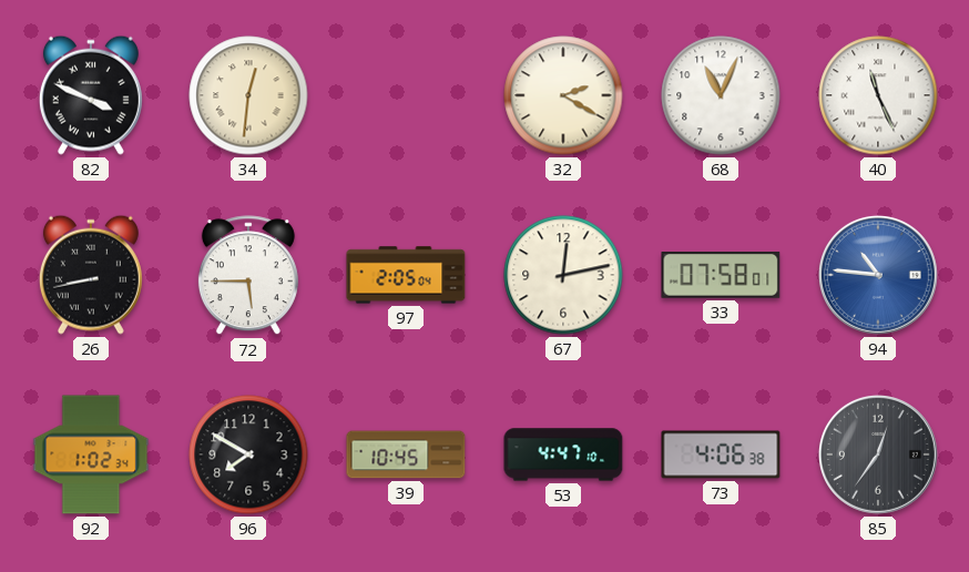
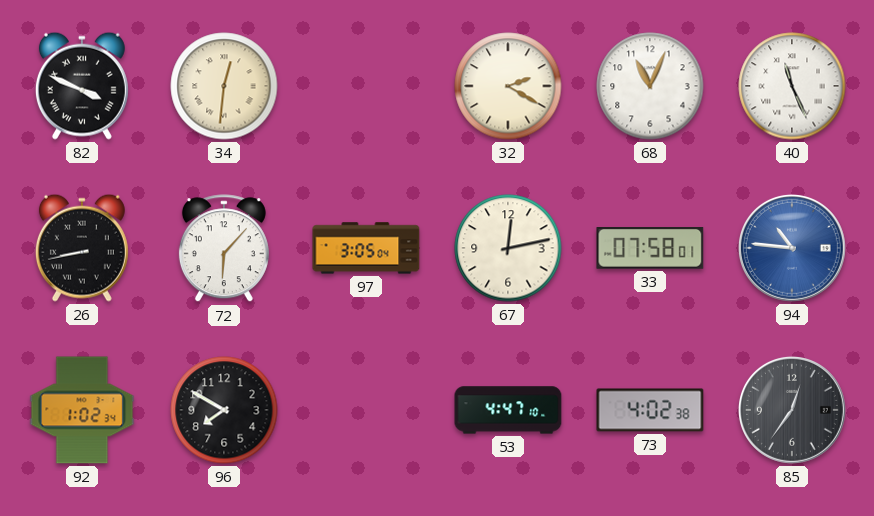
72: 5:45 -> 6:07 (224, 249)
97: 2:05 -> 3:05 (366, 248)
39: 10:45 -> none (406, 454)
73: 4:06 -> 4:02 (650, 410)
